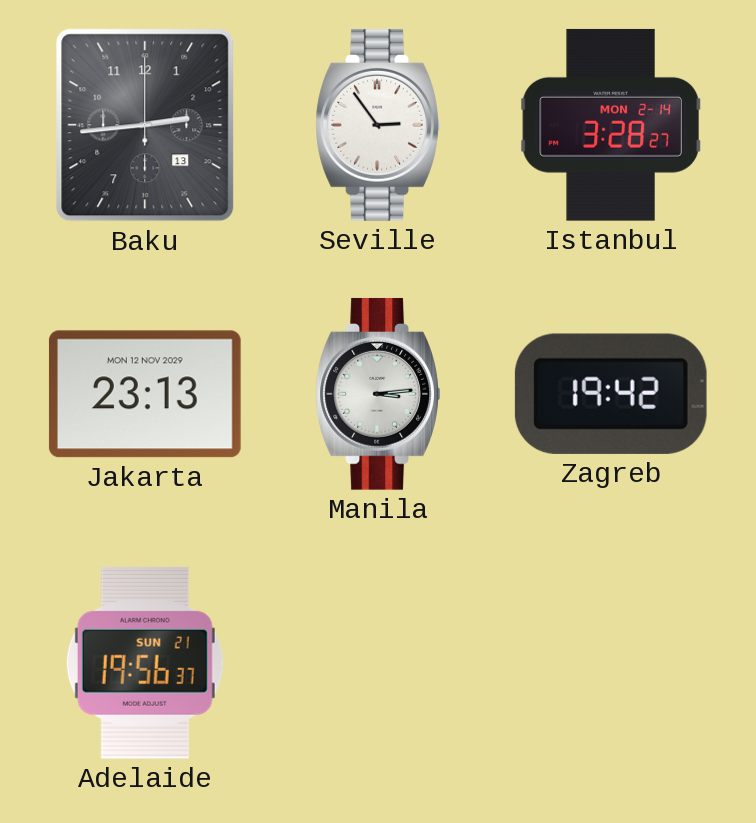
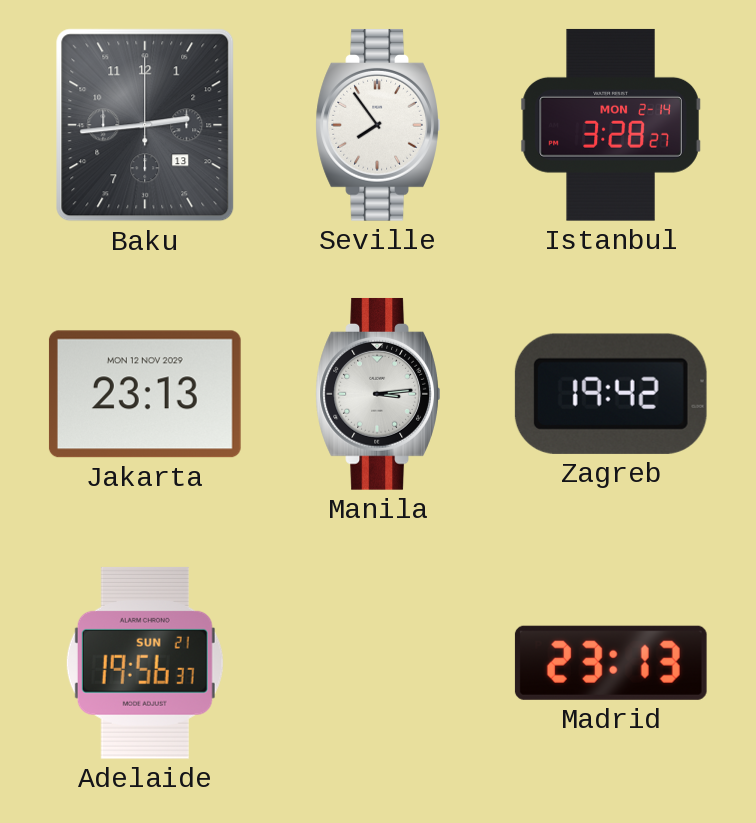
Seville: 2:54 -> 7:54 (378, 125)
Madrid: none -> 23:13 (611, 663)
